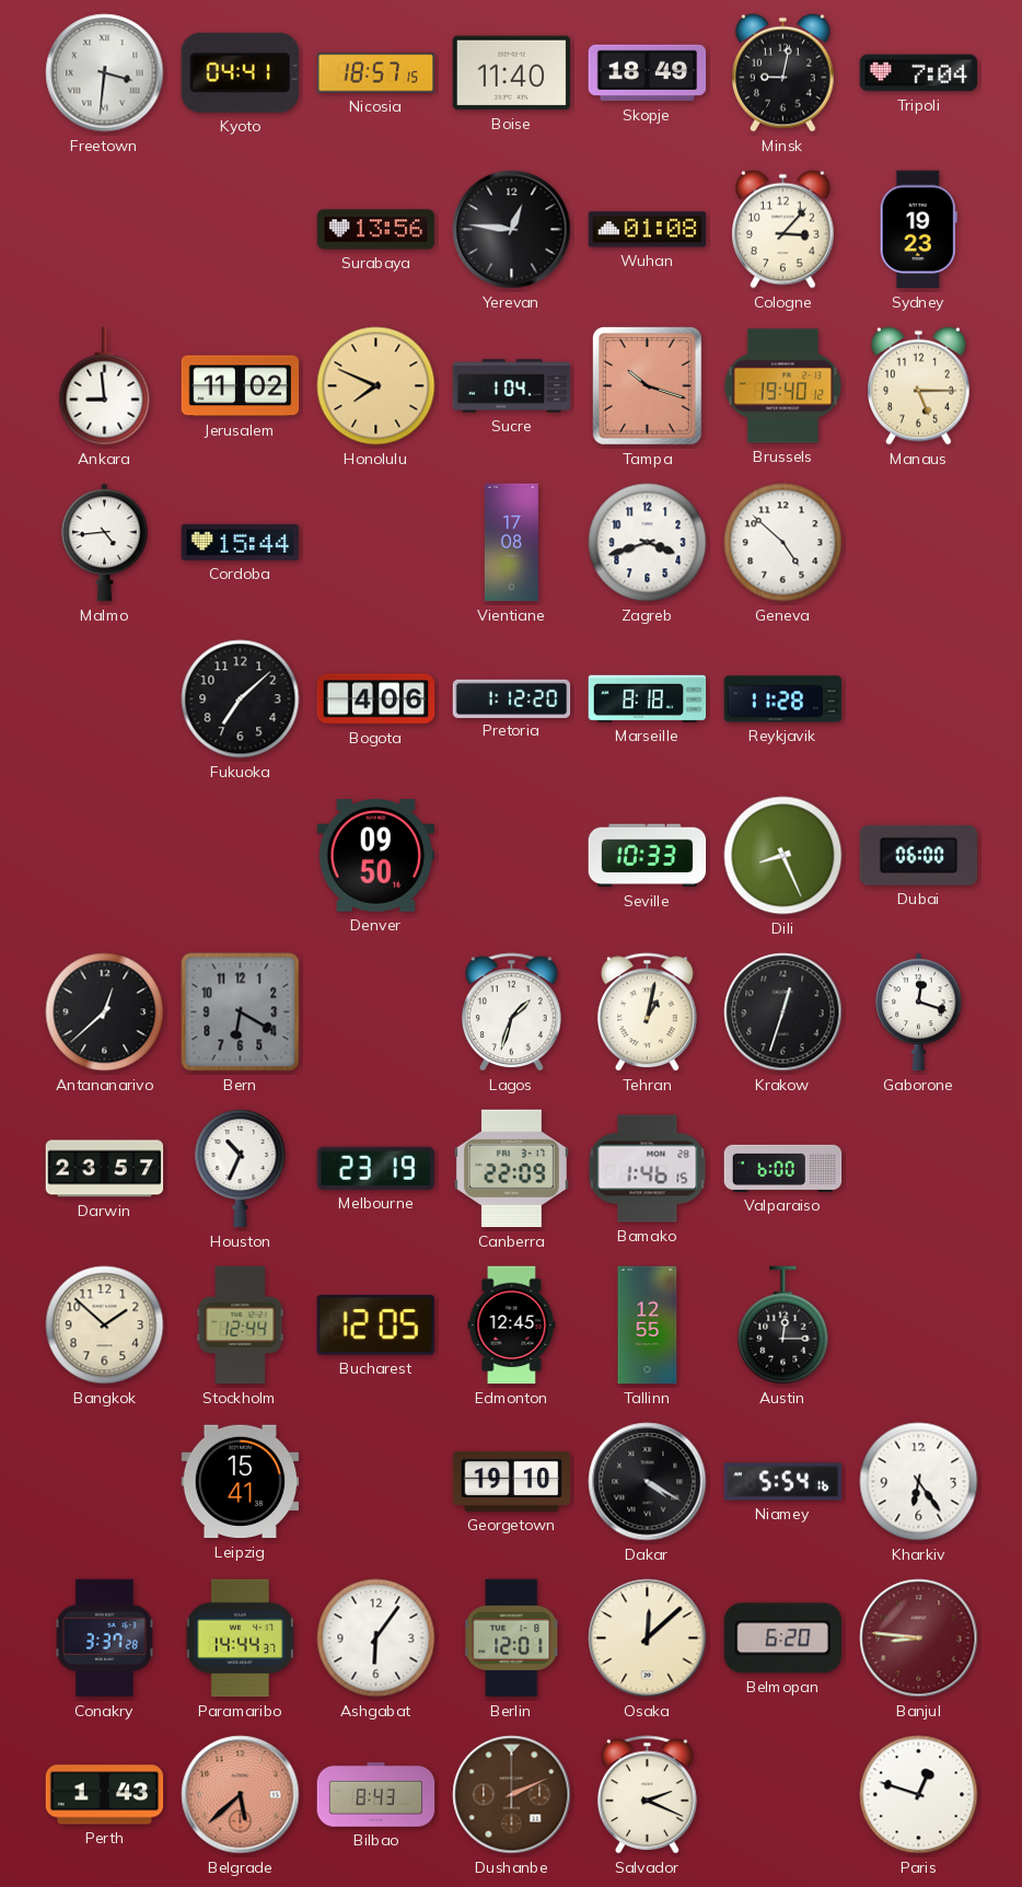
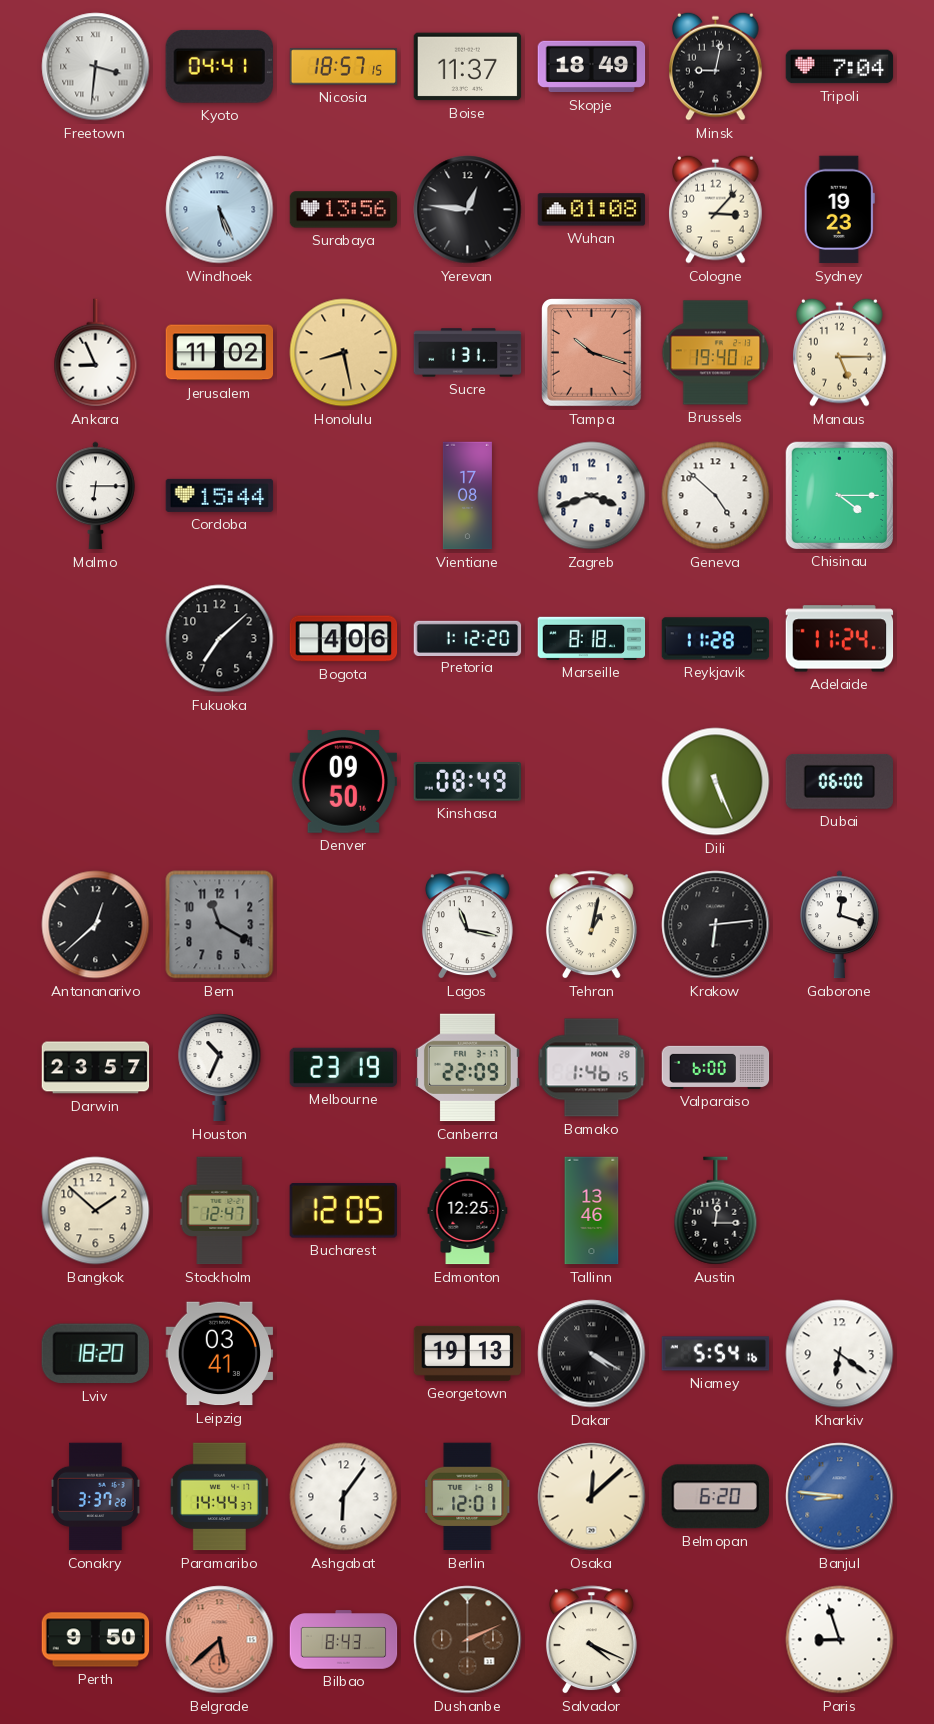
Boise: 11:40 -> 11:37 (468, 67)
Windhoek: none -> 5:26 (220, 210)
Ankara: 8:59 -> 8:56 (96, 353)
Honolulu: 7:49 -> 8:28 (344, 353)
Sucre: 1:04 -> 1:31 (468, 353)
Malmo: 4:44 -> 6:15 (96, 496)
Chisinau: none -> 4:15 (839, 495)
Adelaide: none -> 11:24 (840, 639)
Kinshasa: none -> 08:49 (467, 782)
Seville: 10:33 -> none (648, 856)
Dili: 8:26 -> 5:26 (716, 782)
Bern: 6:20 -> 11:20 (220, 925)
Lagos: 1:33 -> 11:17 (467, 925)
Krakow: 12:33 -> 6:14 (716, 925)
Stockholm: 12:44 -> 12:47 (220, 1211)
Edmonton: 12:45 -> 12:25 (468, 1211)
Tallinn: 12:55 -> 13:46 (592, 1211)
Lviv: none -> 18:20 (95, 1354)
Leipzig: 15:41 -> 03:41 (220, 1354)
Georgetown: 19:10 -> 19:13 (468, 1353)
Kharkiv: 6:24 -> 6:21 (840, 1354)
Banjul dial: burgundy -> blue (840, 1497)
Perth: 1:43 -> 9:50 (96, 1640)
Salvador: 2:19 -> 4:19 (591, 1640)
Paris: 12:48 -> 8:57 (840, 1640)
